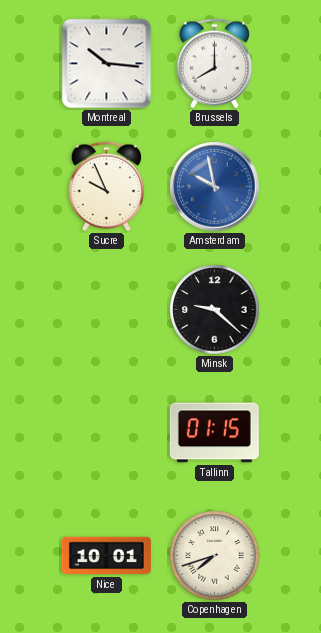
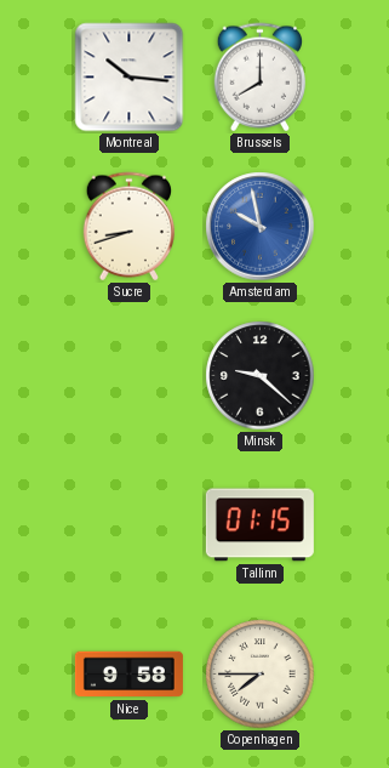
Sucre: 9:56 -> 8:42 (128, 227)
Nice: 10:01 -> 9:58 (128, 675)
Copenhagen: 7:42 -> 7:45 (261, 675)
